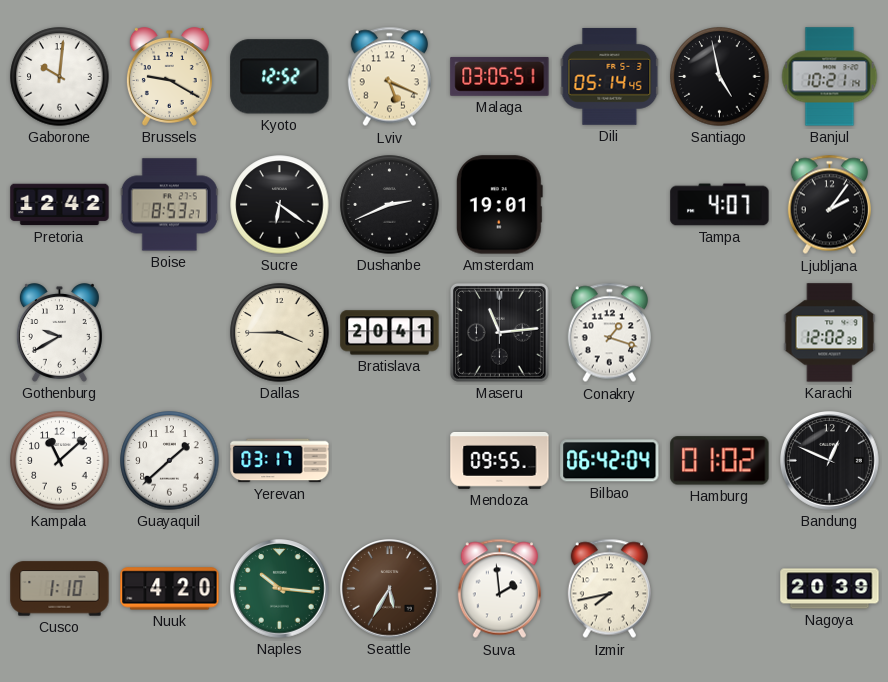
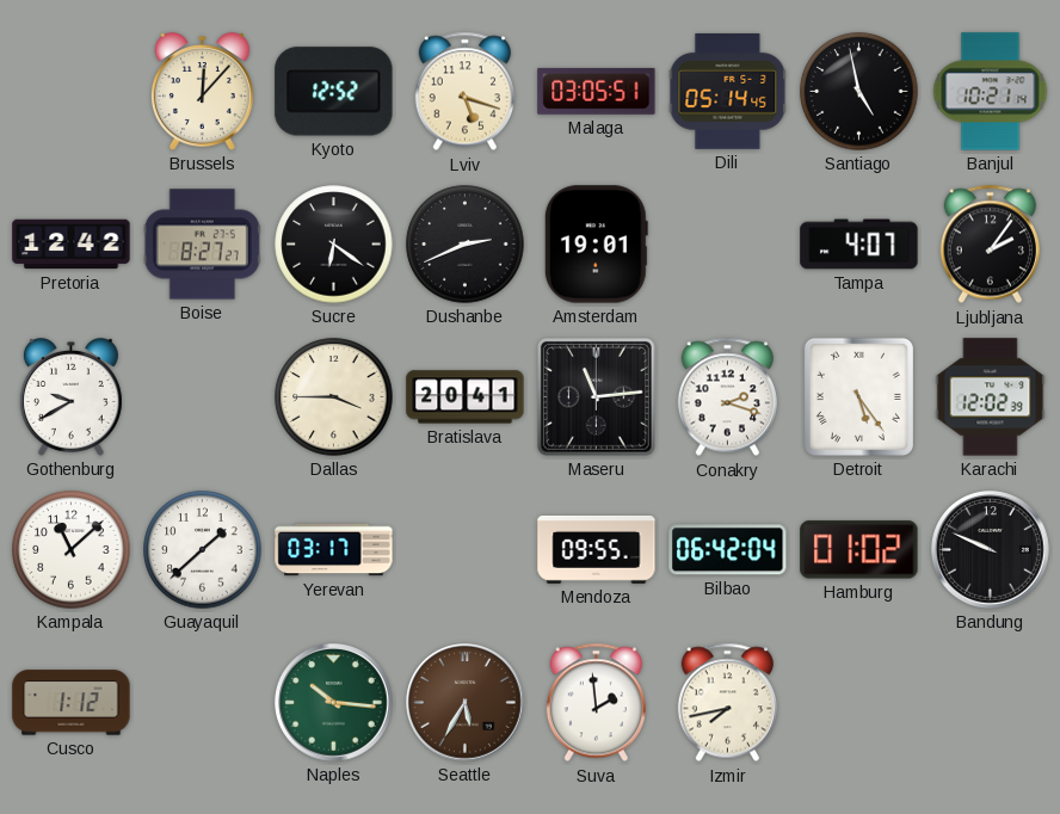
Gaborone: 10:01 -> none (60, 77)
Brussels: 9:20 -> 12:07 (202, 92)
Lviv: 5:19 -> 5:18 (464, 92)
Boise: 8:53 -> 8:27 (202, 245)
Conakry: 1:18 -> 2:18 (727, 397)
Detroit: none -> 5:24 (858, 396)
Bandung: 12:49 -> 9:49 (991, 550)
Cusco: 1:10 -> 1:12 (72, 703)
Nuuk: 4:20 -> none (170, 589)
Nagoya: 20:39 -> none (830, 589)
